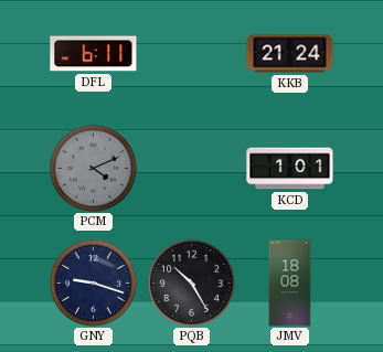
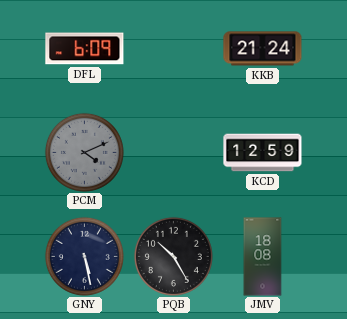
DFL: 6:11 -> 6:09 (85, 49)
KCD: 1:01 -> 12:59 (263, 153)
GNY: 9:18 -> 5:28 (84, 256)
